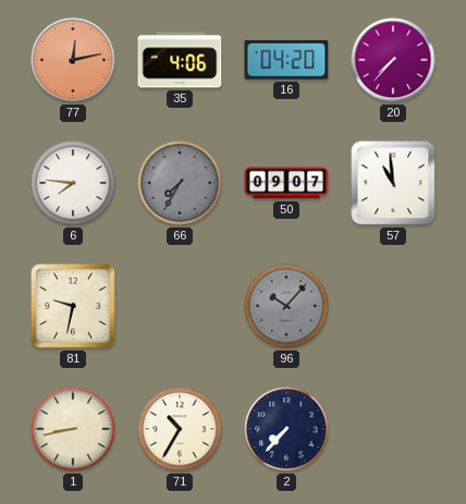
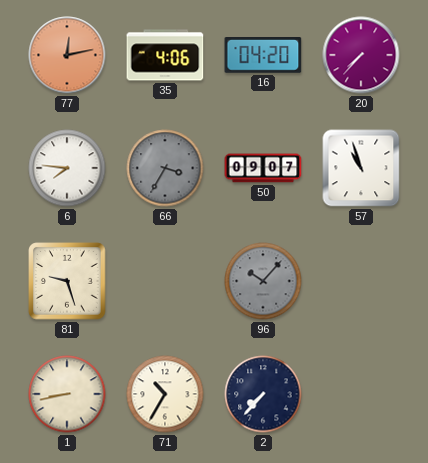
66: 7:35 -> 3:35 (165, 168)
57: 10:59 -> 10:57 (361, 168)
81: 9:32 -> 9:27 (67, 281)
